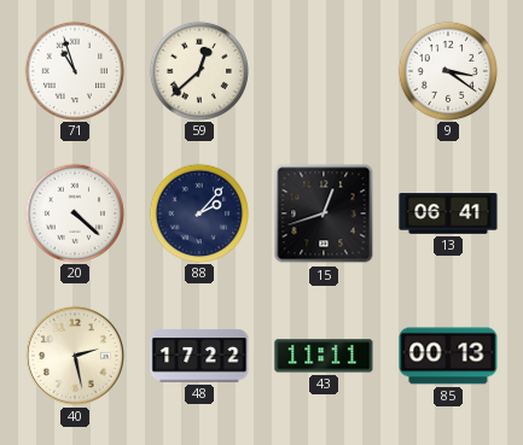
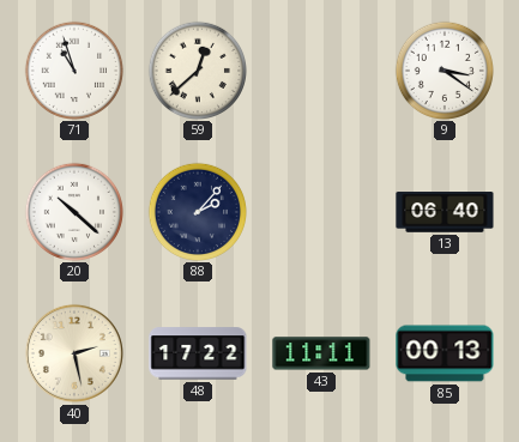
20: 4:22 -> 10:22 (73, 211)
15: 12:42 -> none (324, 213)
13: 06:41 -> 06:40 (445, 212)
